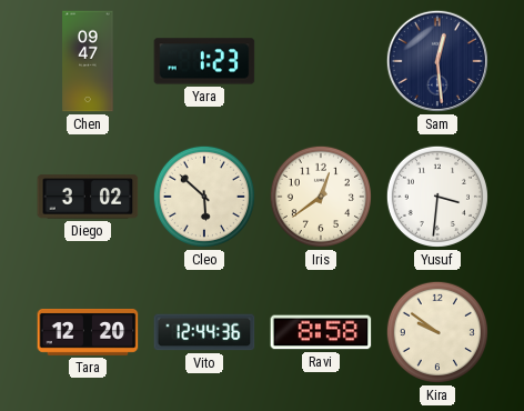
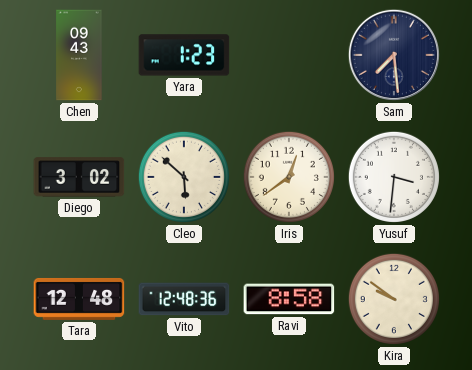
Chen: 09:47 -> 09:43 (79, 55)
Sam: 12:29 -> 7:29 (394, 55)
Tara: 12:20 -> 12:48 (79, 299)
Vito: 12:44 -> 12:48 (184, 299)
